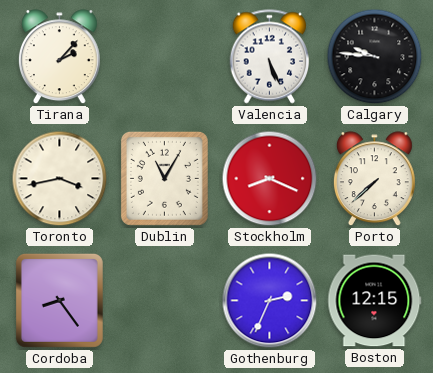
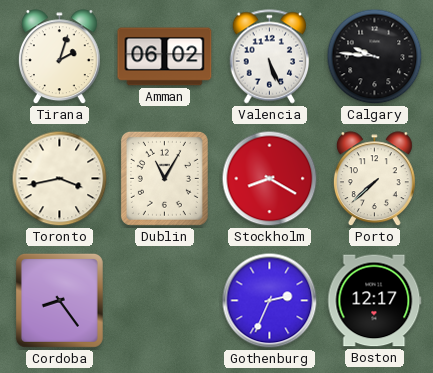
Tirana: 2:07 -> 2:03 (59, 57)
Amman: none -> 06:02 (165, 57)
Stockholm: 8:19 -> 8:20 (270, 179)
Boston: 12:15 -> 12:17 (375, 301)
